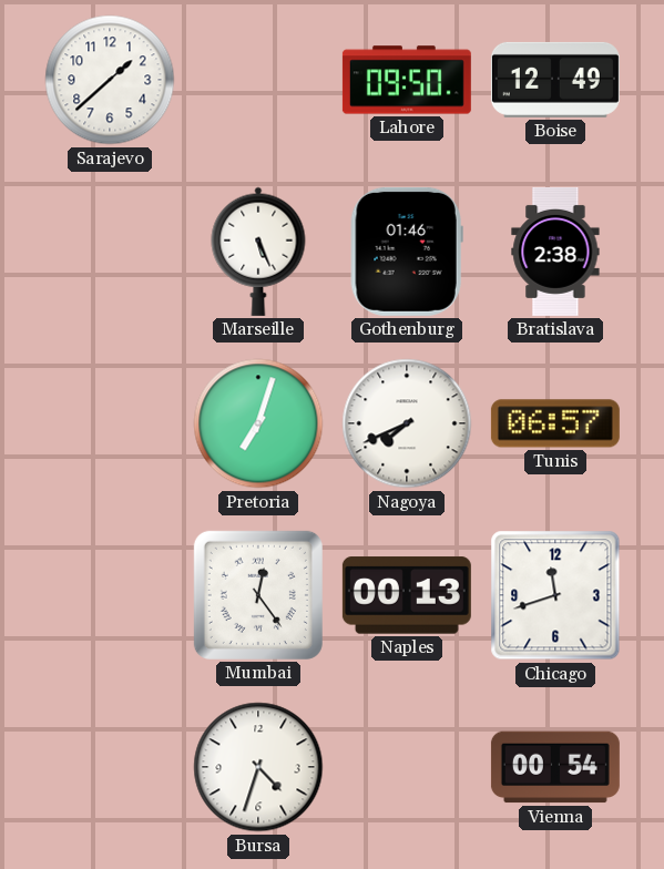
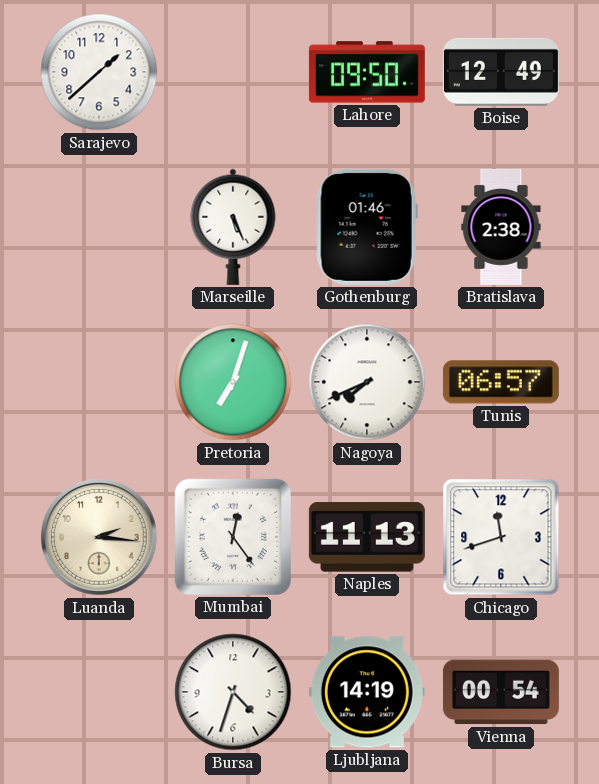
Luanda: none -> 2:16 (100, 538)
Naples: 00:13 -> 11:13 (367, 537)
Ljubljana: none -> 14:19 (367, 692)
